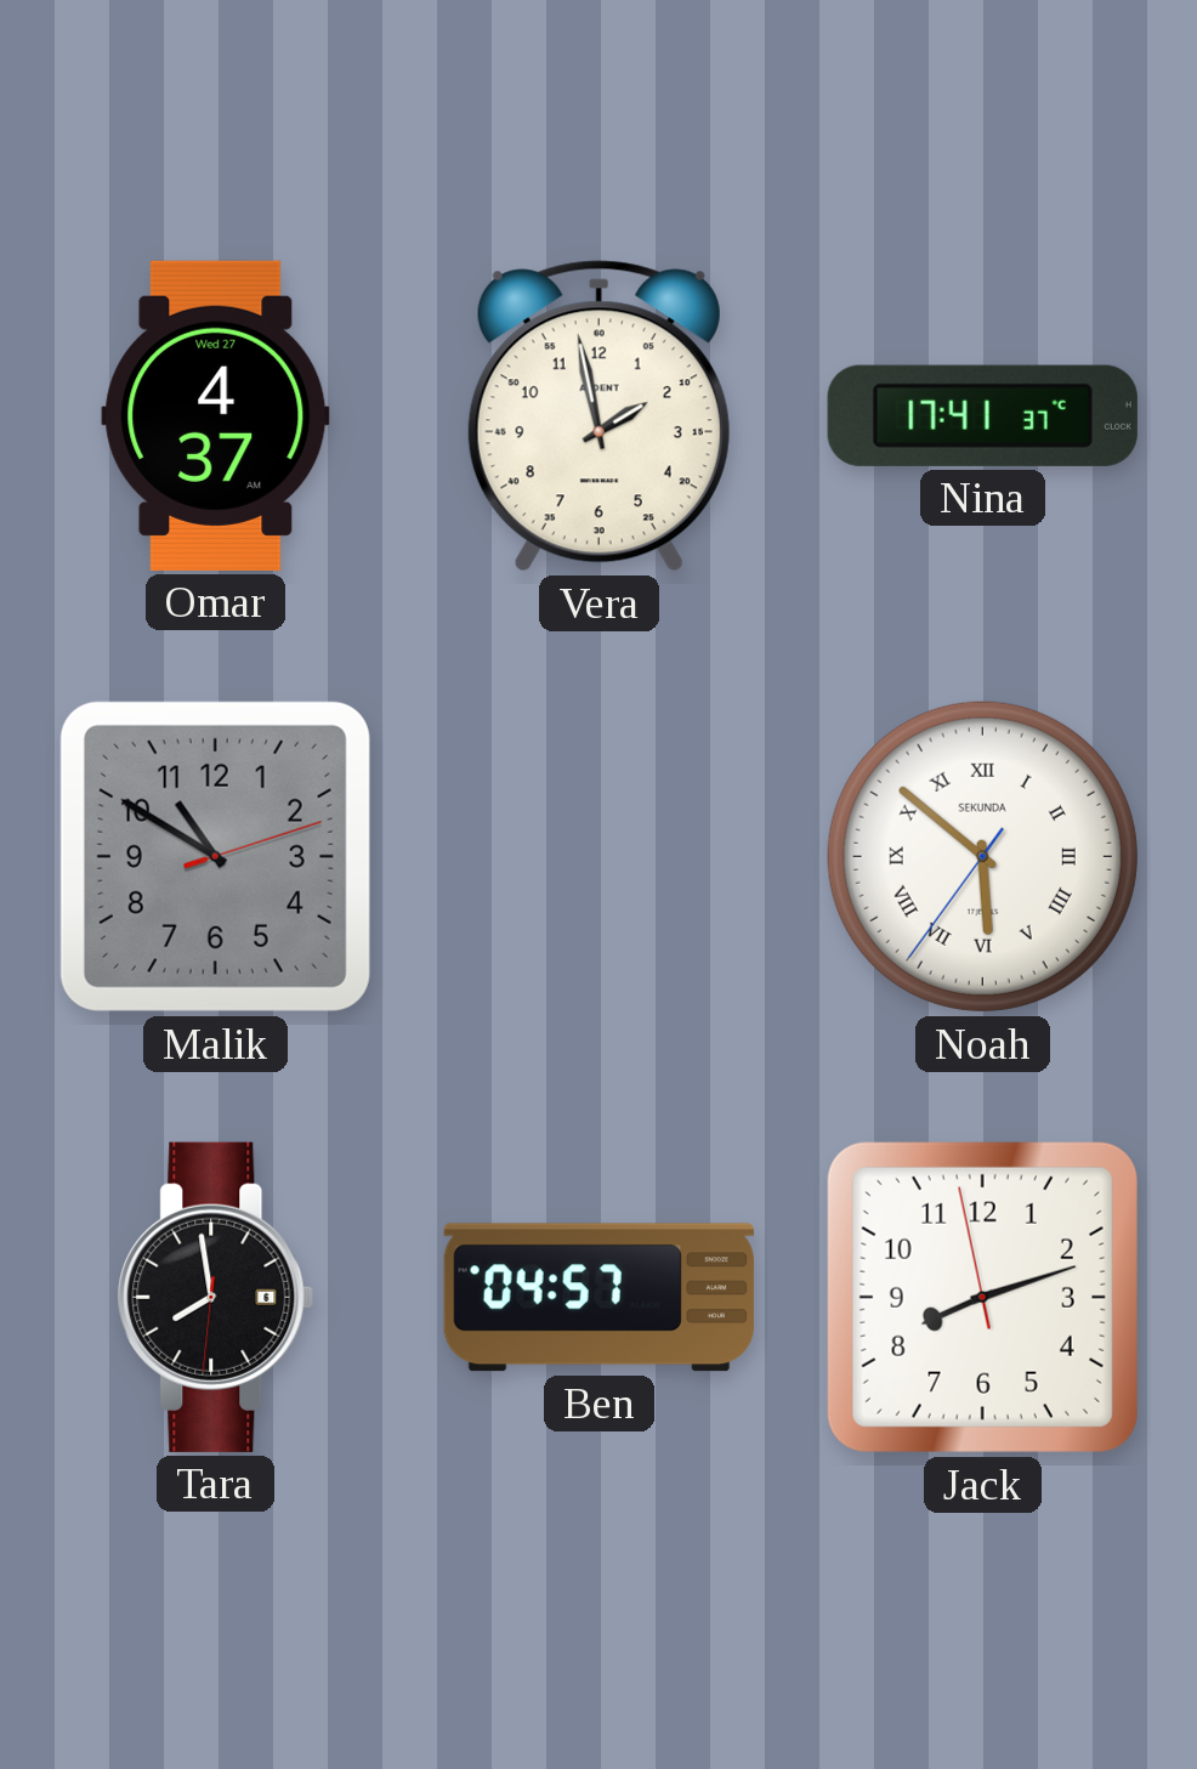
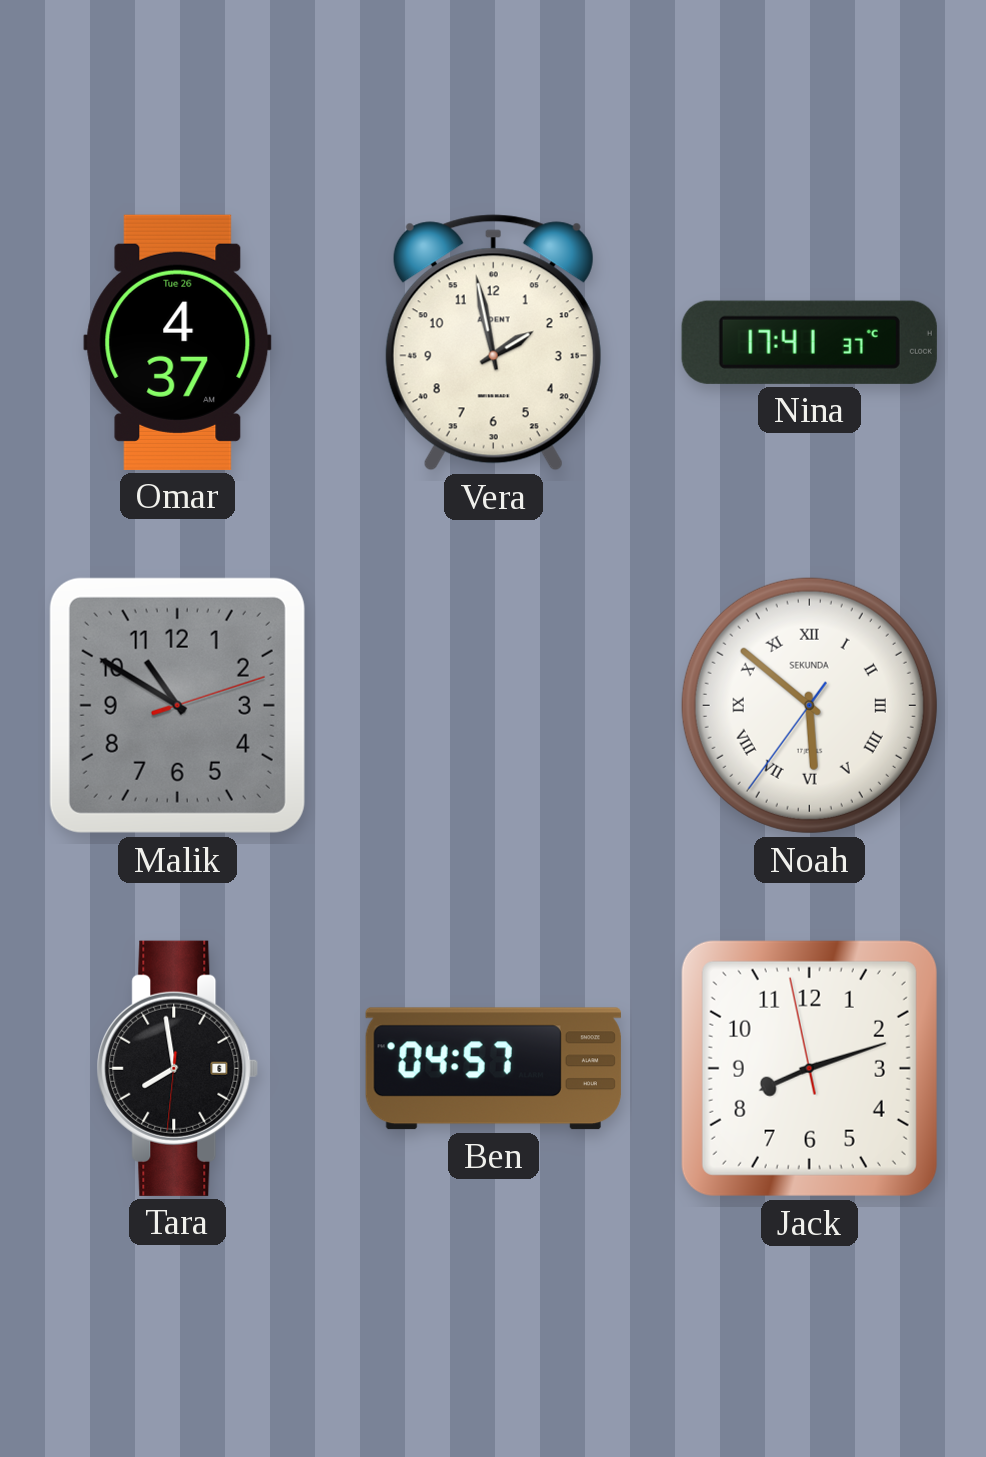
Omar date: Wed 27 -> Tue 26 (178, 342)
